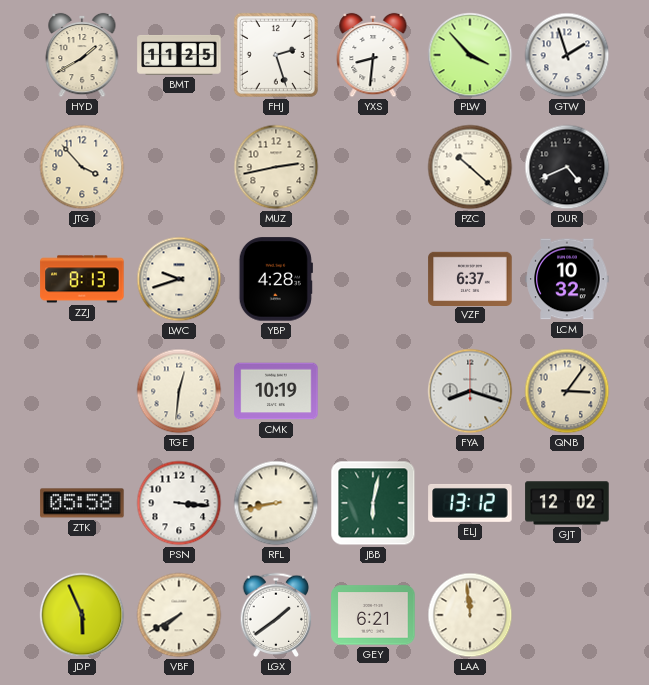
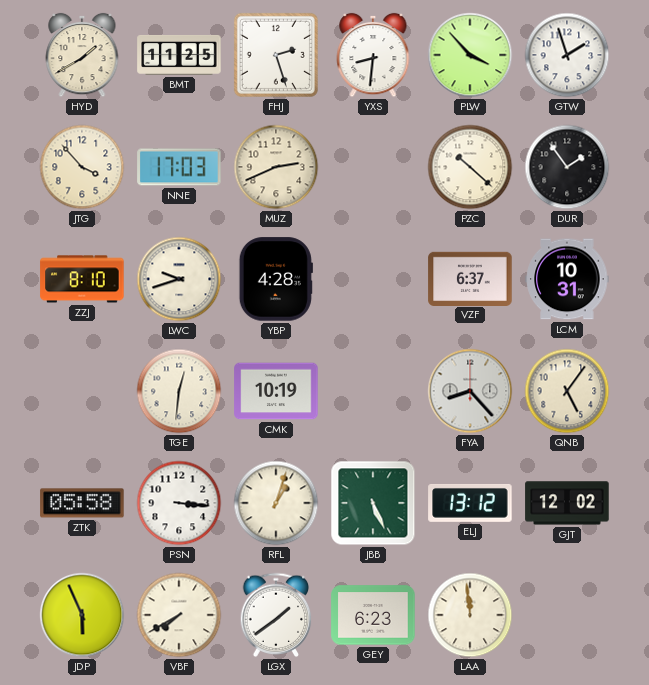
NNE: none -> 17:03 (179, 167)
MUZ: 2:43 -> 2:41 (276, 167)
DUR: 4:41 -> 1:54 (567, 167)
ZZJ: 8:13 -> 8:10 (82, 279)
LCM: 10:32 -> 10:31 (567, 279)
FYA: 8:18 -> 8:23 (470, 391)
QNB: 3:06 -> 5:06 (567, 391)
RFL: 8:43 -> 1:03 (276, 503)
JBB: 6:02 -> 5:26 (373, 503)
GEY: 6:21 -> 6:23 (373, 615)
